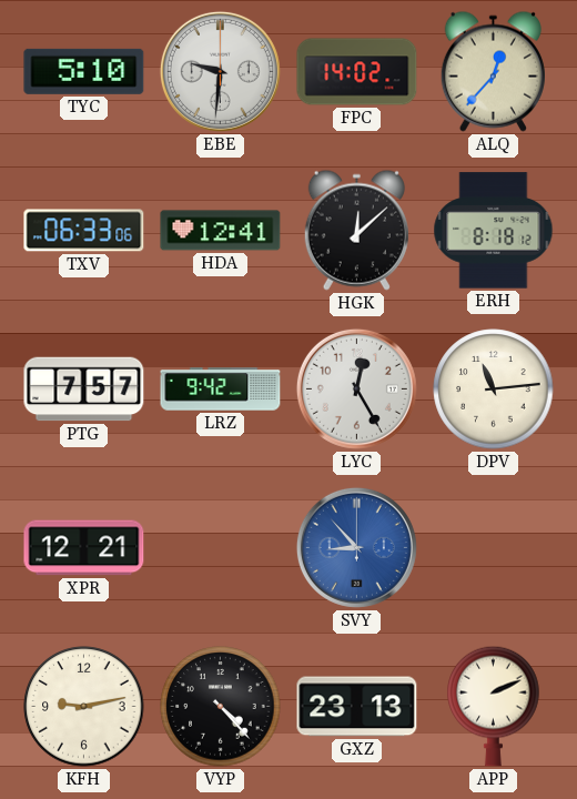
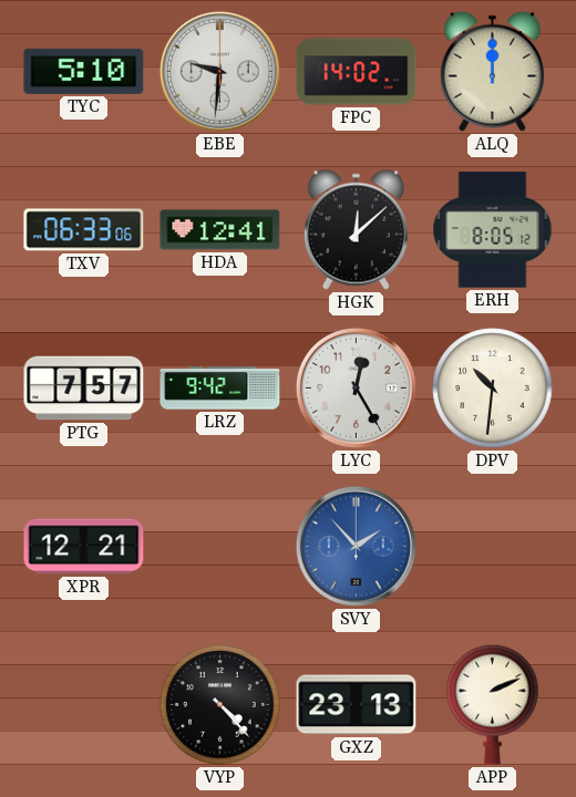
ALQ: 12:37 -> 12:00 (492, 71)
ERH: 8:18 -> 8:05 (493, 230)
DPV: 11:14 -> 10:31 (493, 389)
SVY: 8:53 -> 1:53 (356, 546)
KFH: 9:13 -> none (84, 707)
